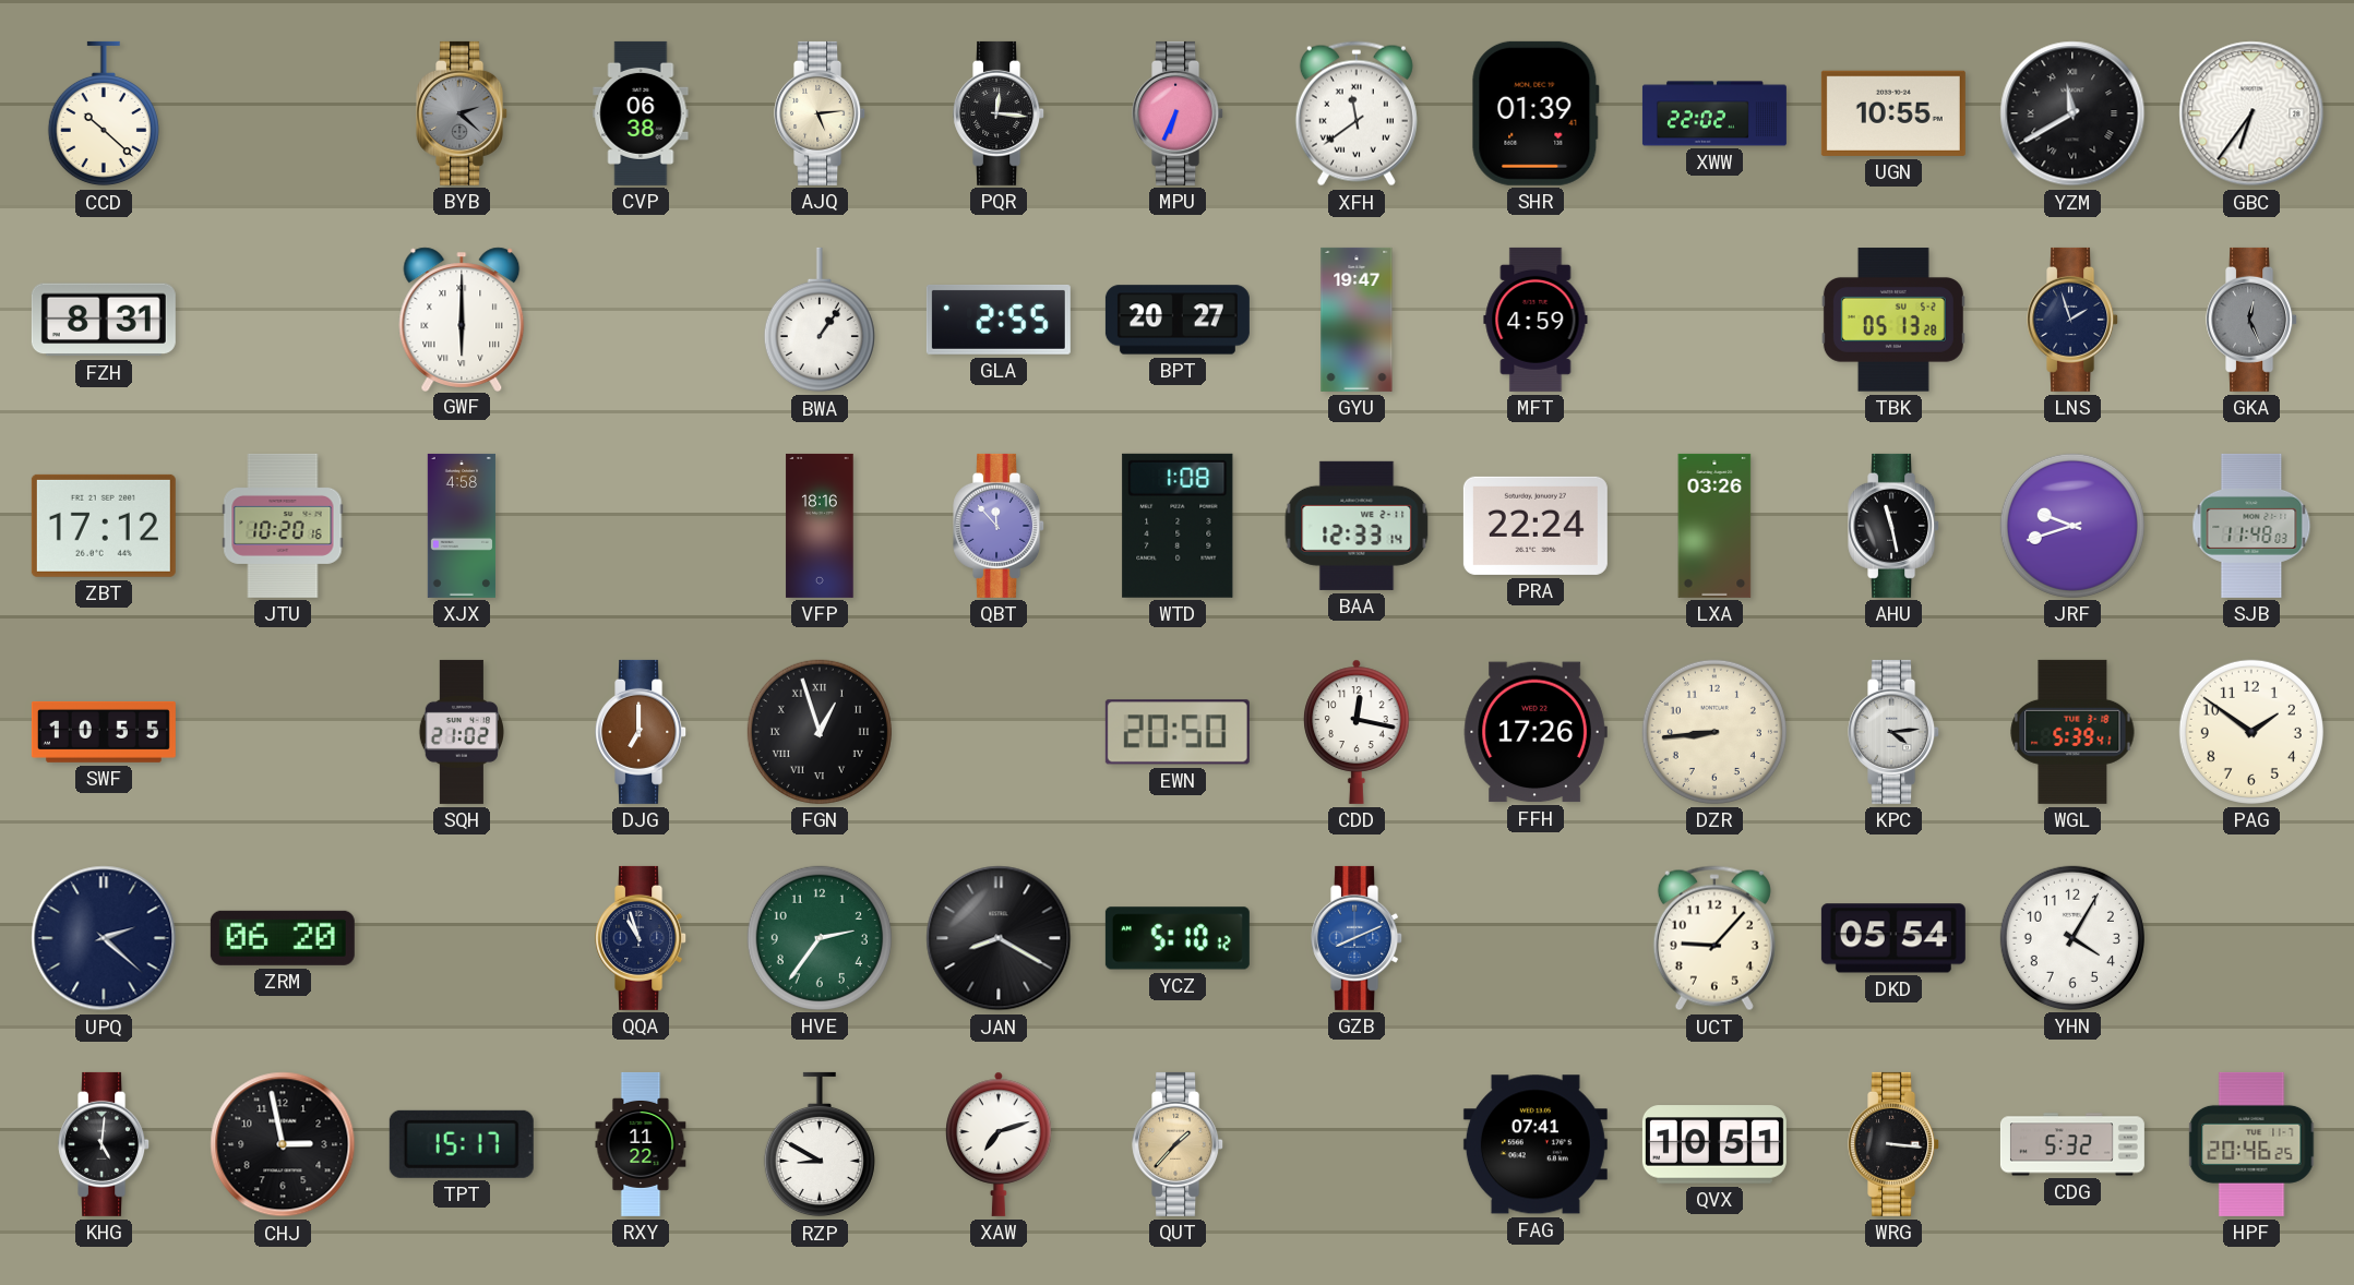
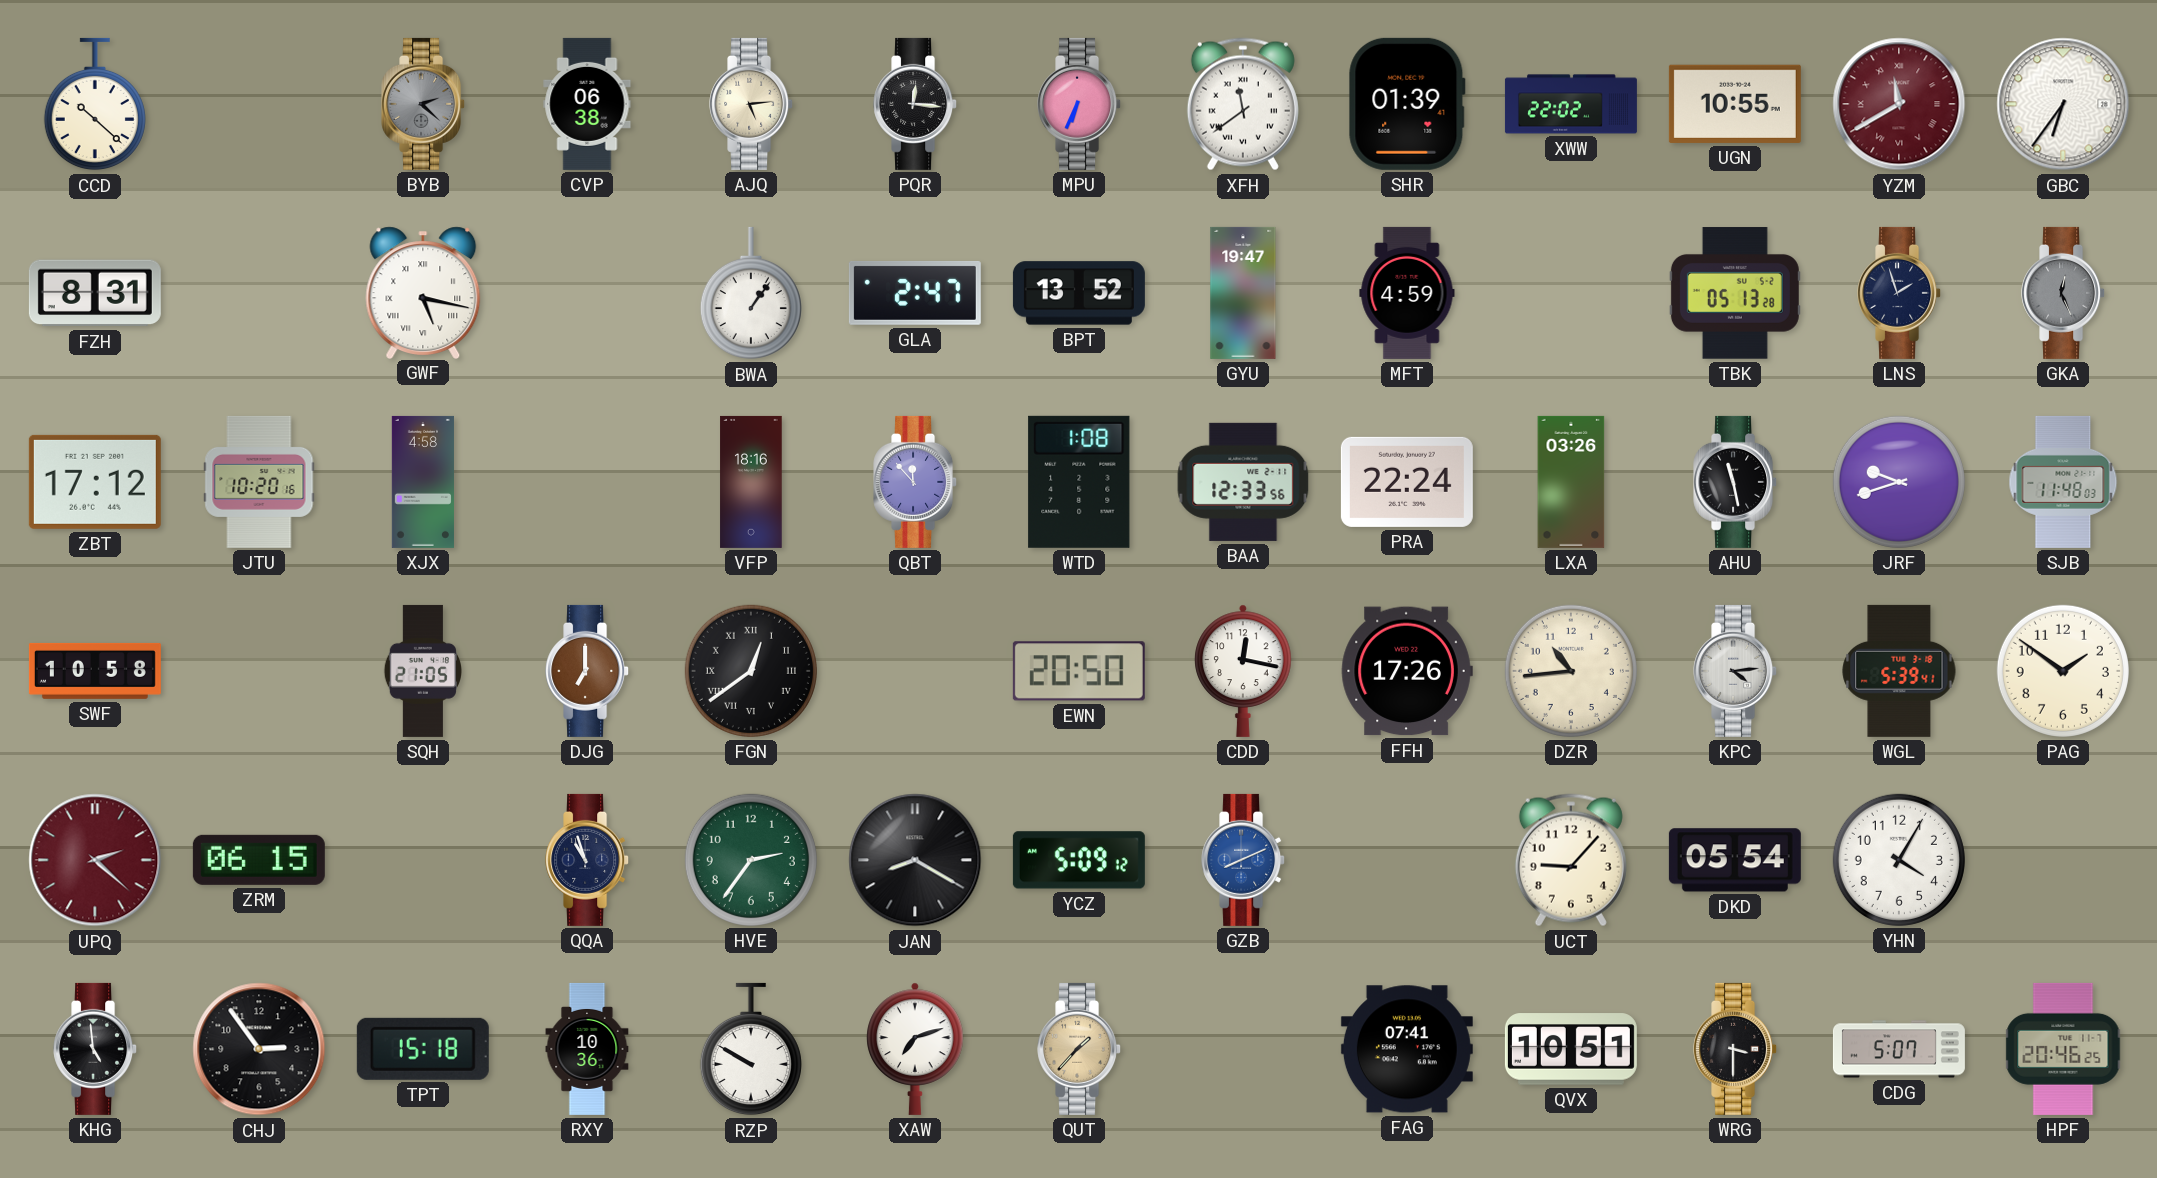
YZM dial: black -> burgundy (1899, 104)
GWF: 6:00 -> 5:17 (423, 292)
GLA: 2:55 -> 2:47 (915, 293)
BPT: 20:27 -> 13:52 (1079, 293)
BAA: 12:33:14 -> 12:33:56 (1243, 482)
SWF: 10:55 -> 10:58 (95, 671)
SQH: 21:02 -> 21:05 (422, 671)
FGN: 12:57 -> 12:39 (751, 671)
DZR: 8:44 -> 10:44 (1571, 671)
UPQ dial: navy -> burgundy (95, 860)
ZRM: 06:20 -> 06:15 (259, 860)
YCZ: 5:10 -> 5:09 (1079, 860)
KHG: 5:01 -> 4:59 (96, 1049)
CHJ: 2:58 -> 2:54 (259, 1049)
TPT: 15:17 -> 15:18 (423, 1049)
RXY: 11:22 -> 10:36 (587, 1049)
RZP: 8:50 -> 9:50 (751, 1049)
WRG: 3:16 -> 3:30 (1736, 1049)
CDG: 5:32 -> 5:07 (1899, 1049)
